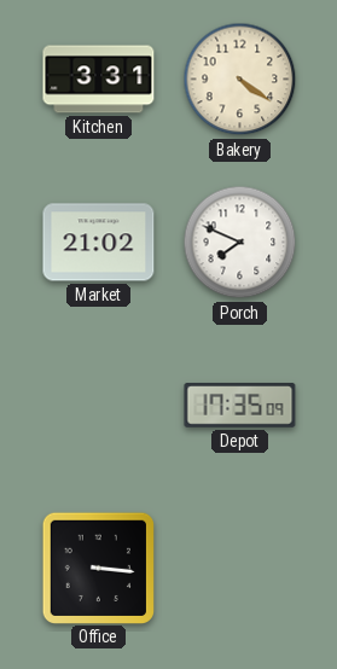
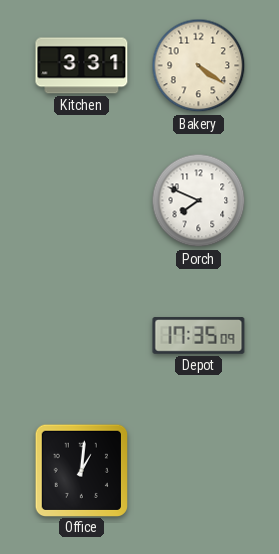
Market: 21:02 -> none (99, 243)
Office: 3:16 -> 1:01 (81, 470)
